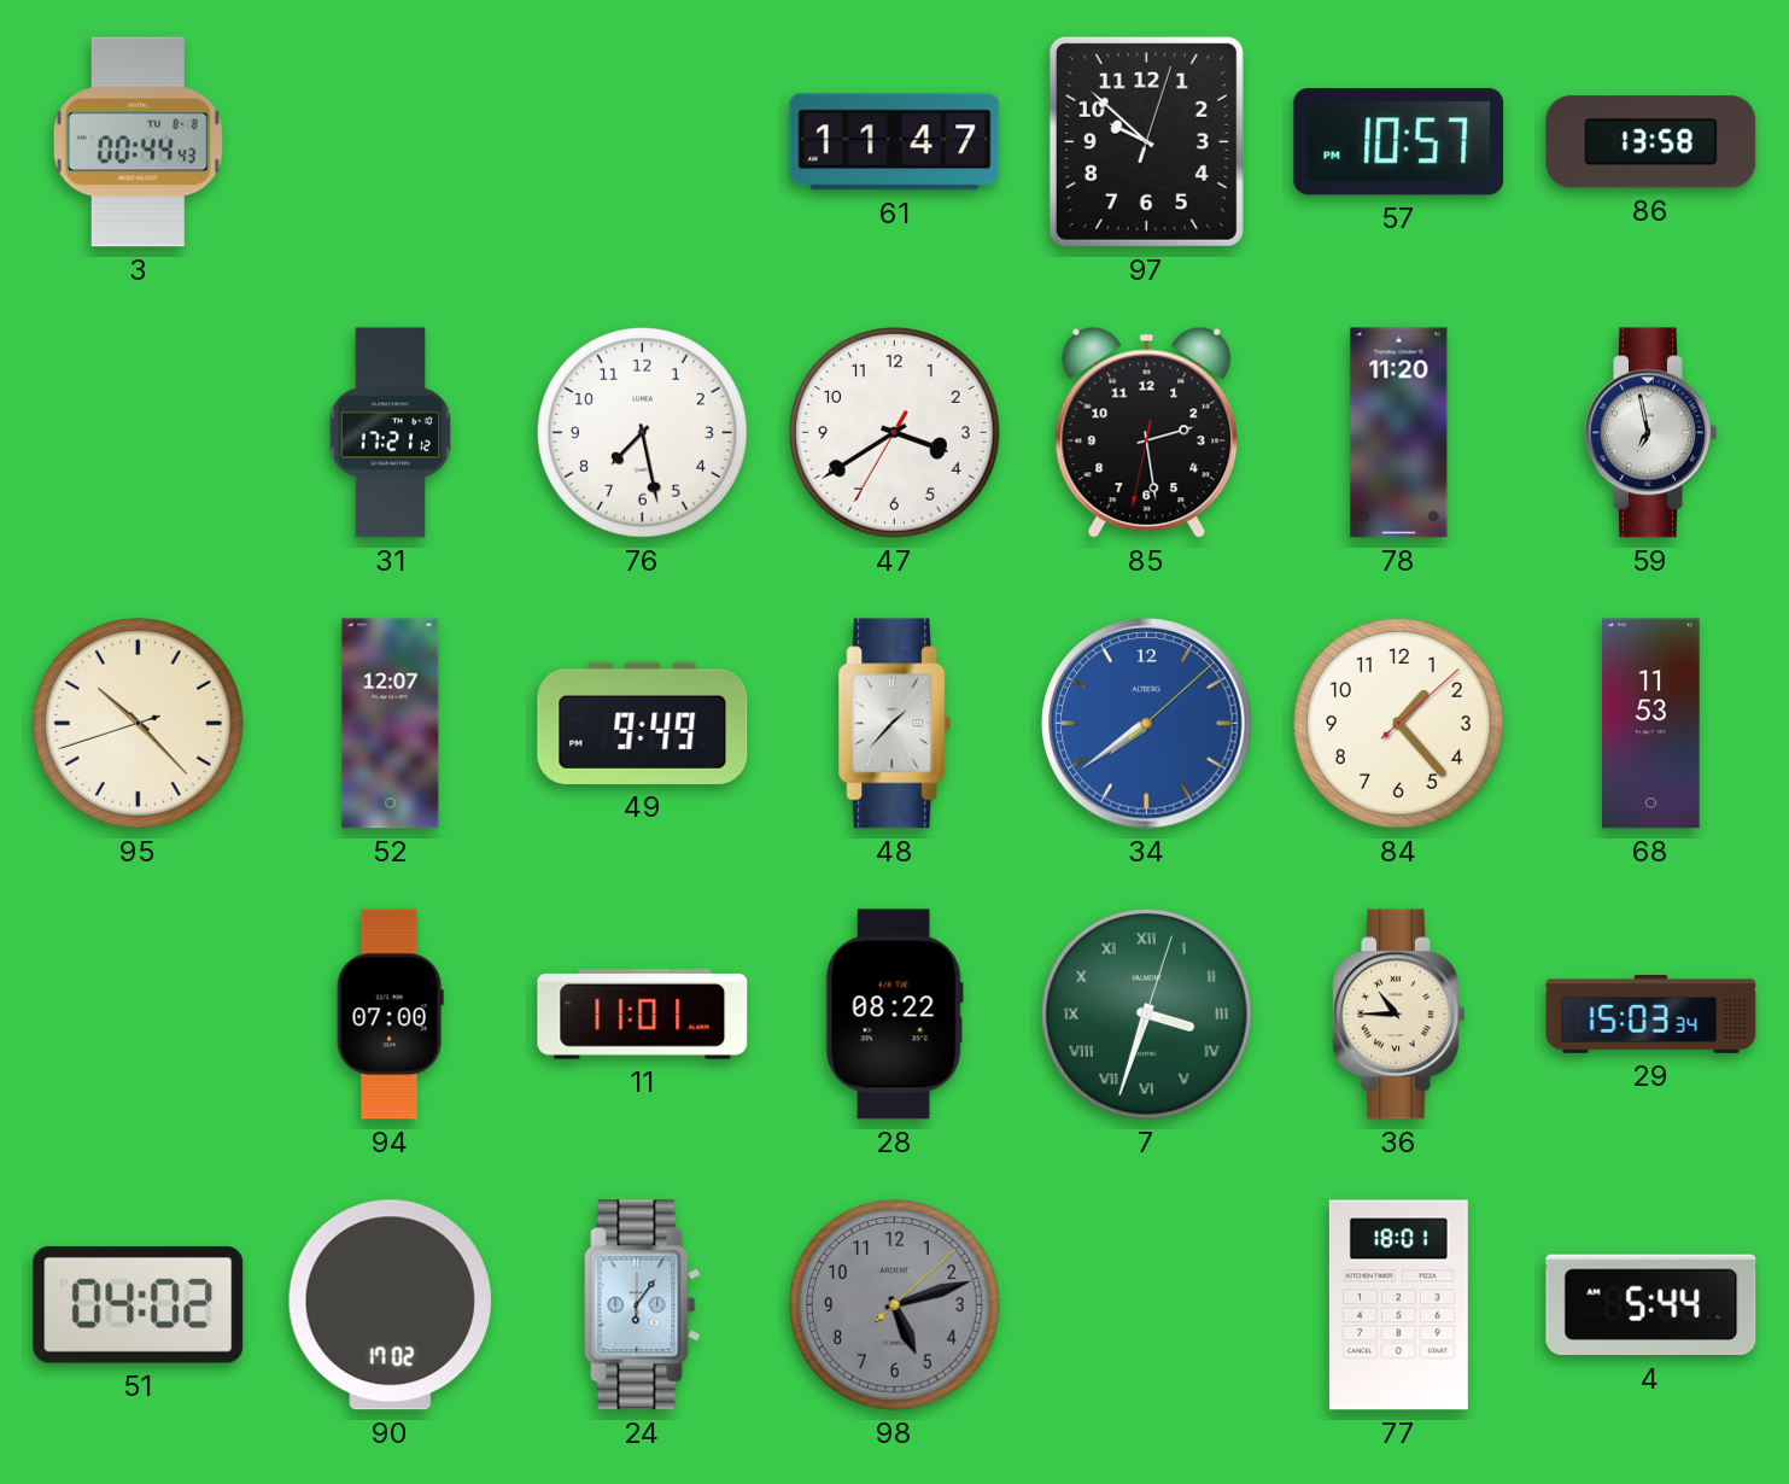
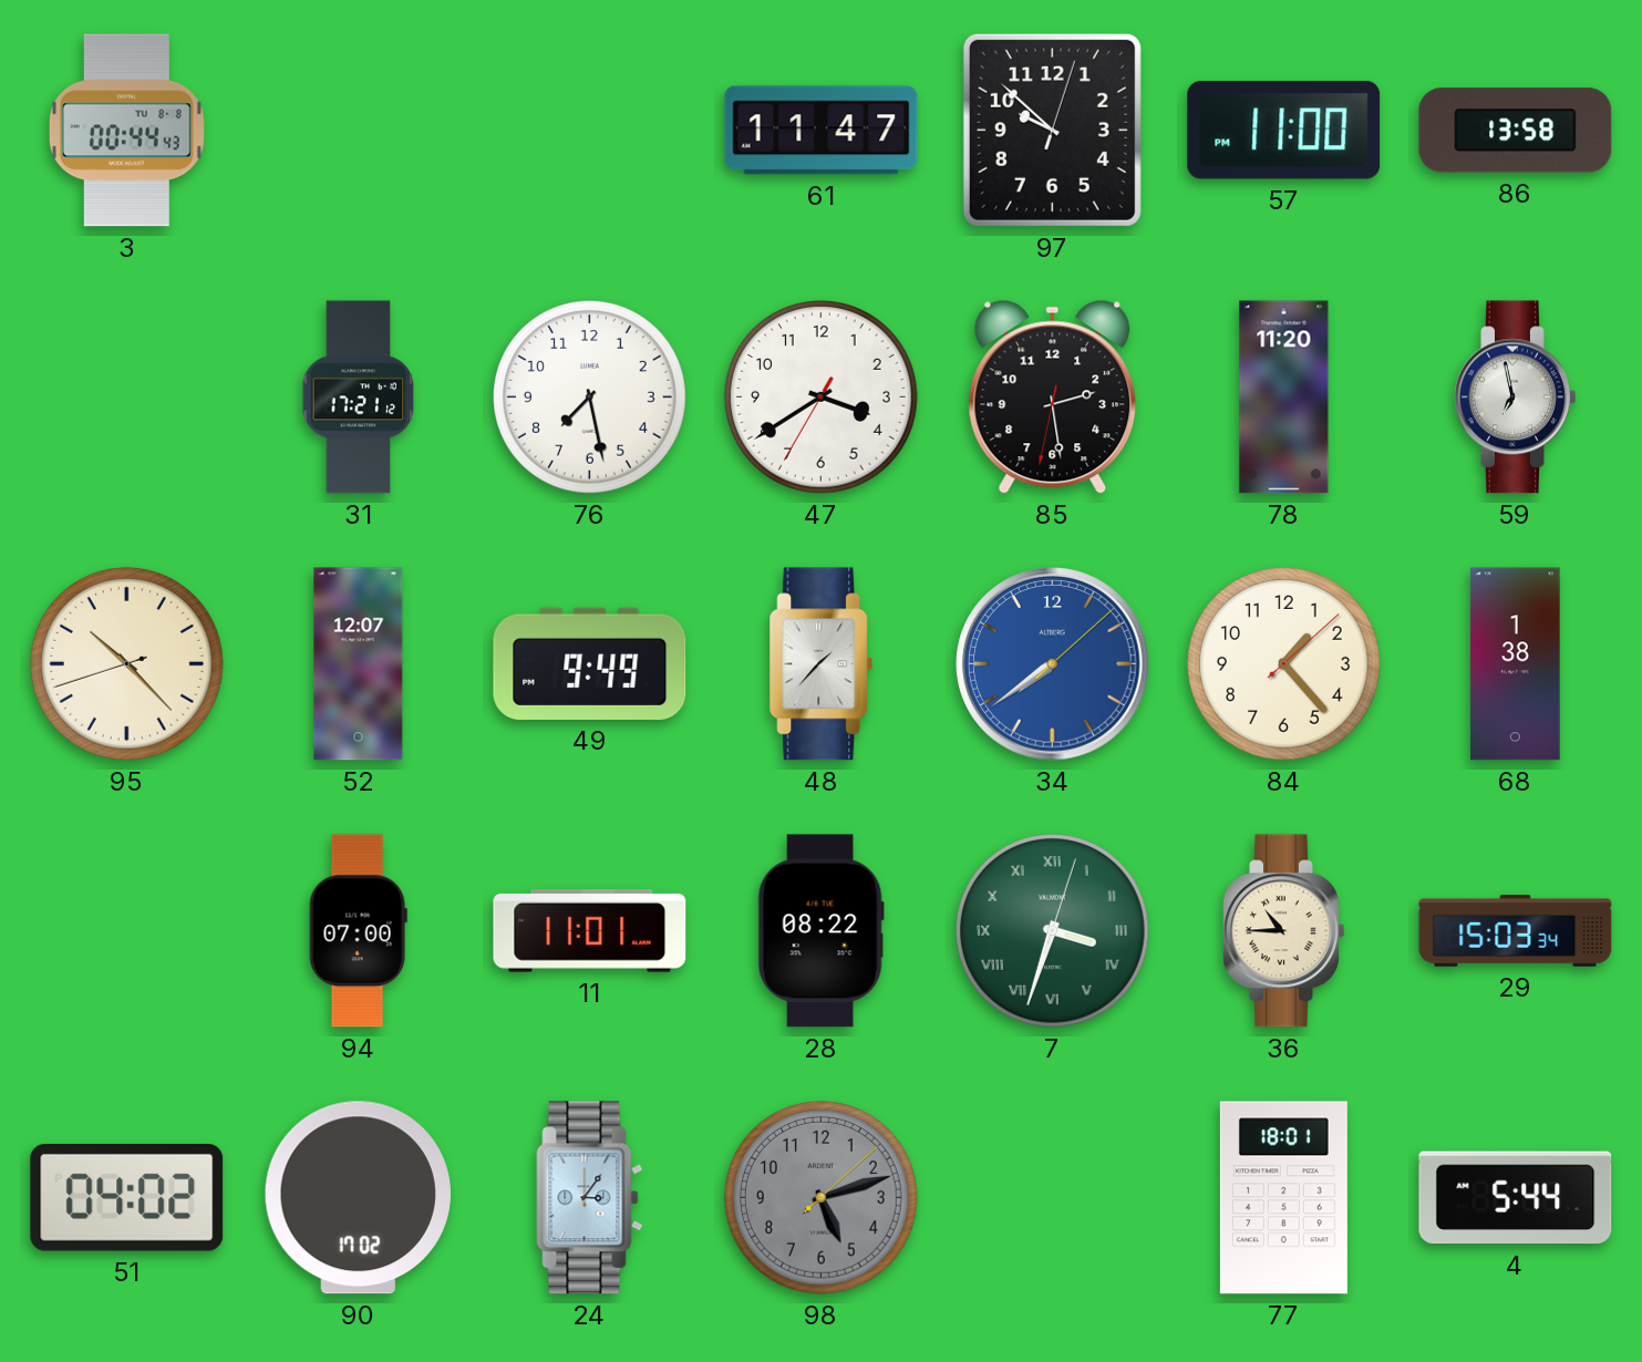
57: 10:57 -> 11:00 (1284, 131)
68: 11:53 -> 1:38 (1516, 664)
24: 6:06 -> 3:06 (590, 1198)
